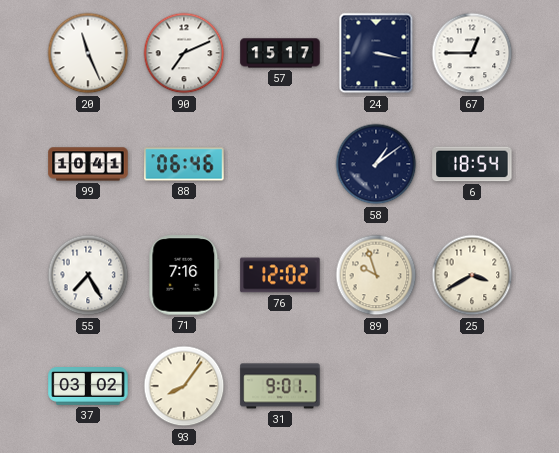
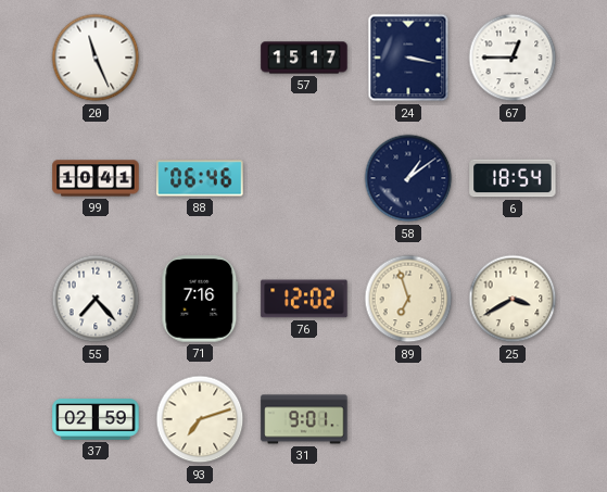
90: 7:11 -> none (184, 53)
55: 7:25 -> 7:23 (96, 299)
89: 9:57 -> 6:57 (408, 299)
37: 03:02 -> 02:59 (96, 419)
93: 8:06 -> 7:12 (200, 419)
